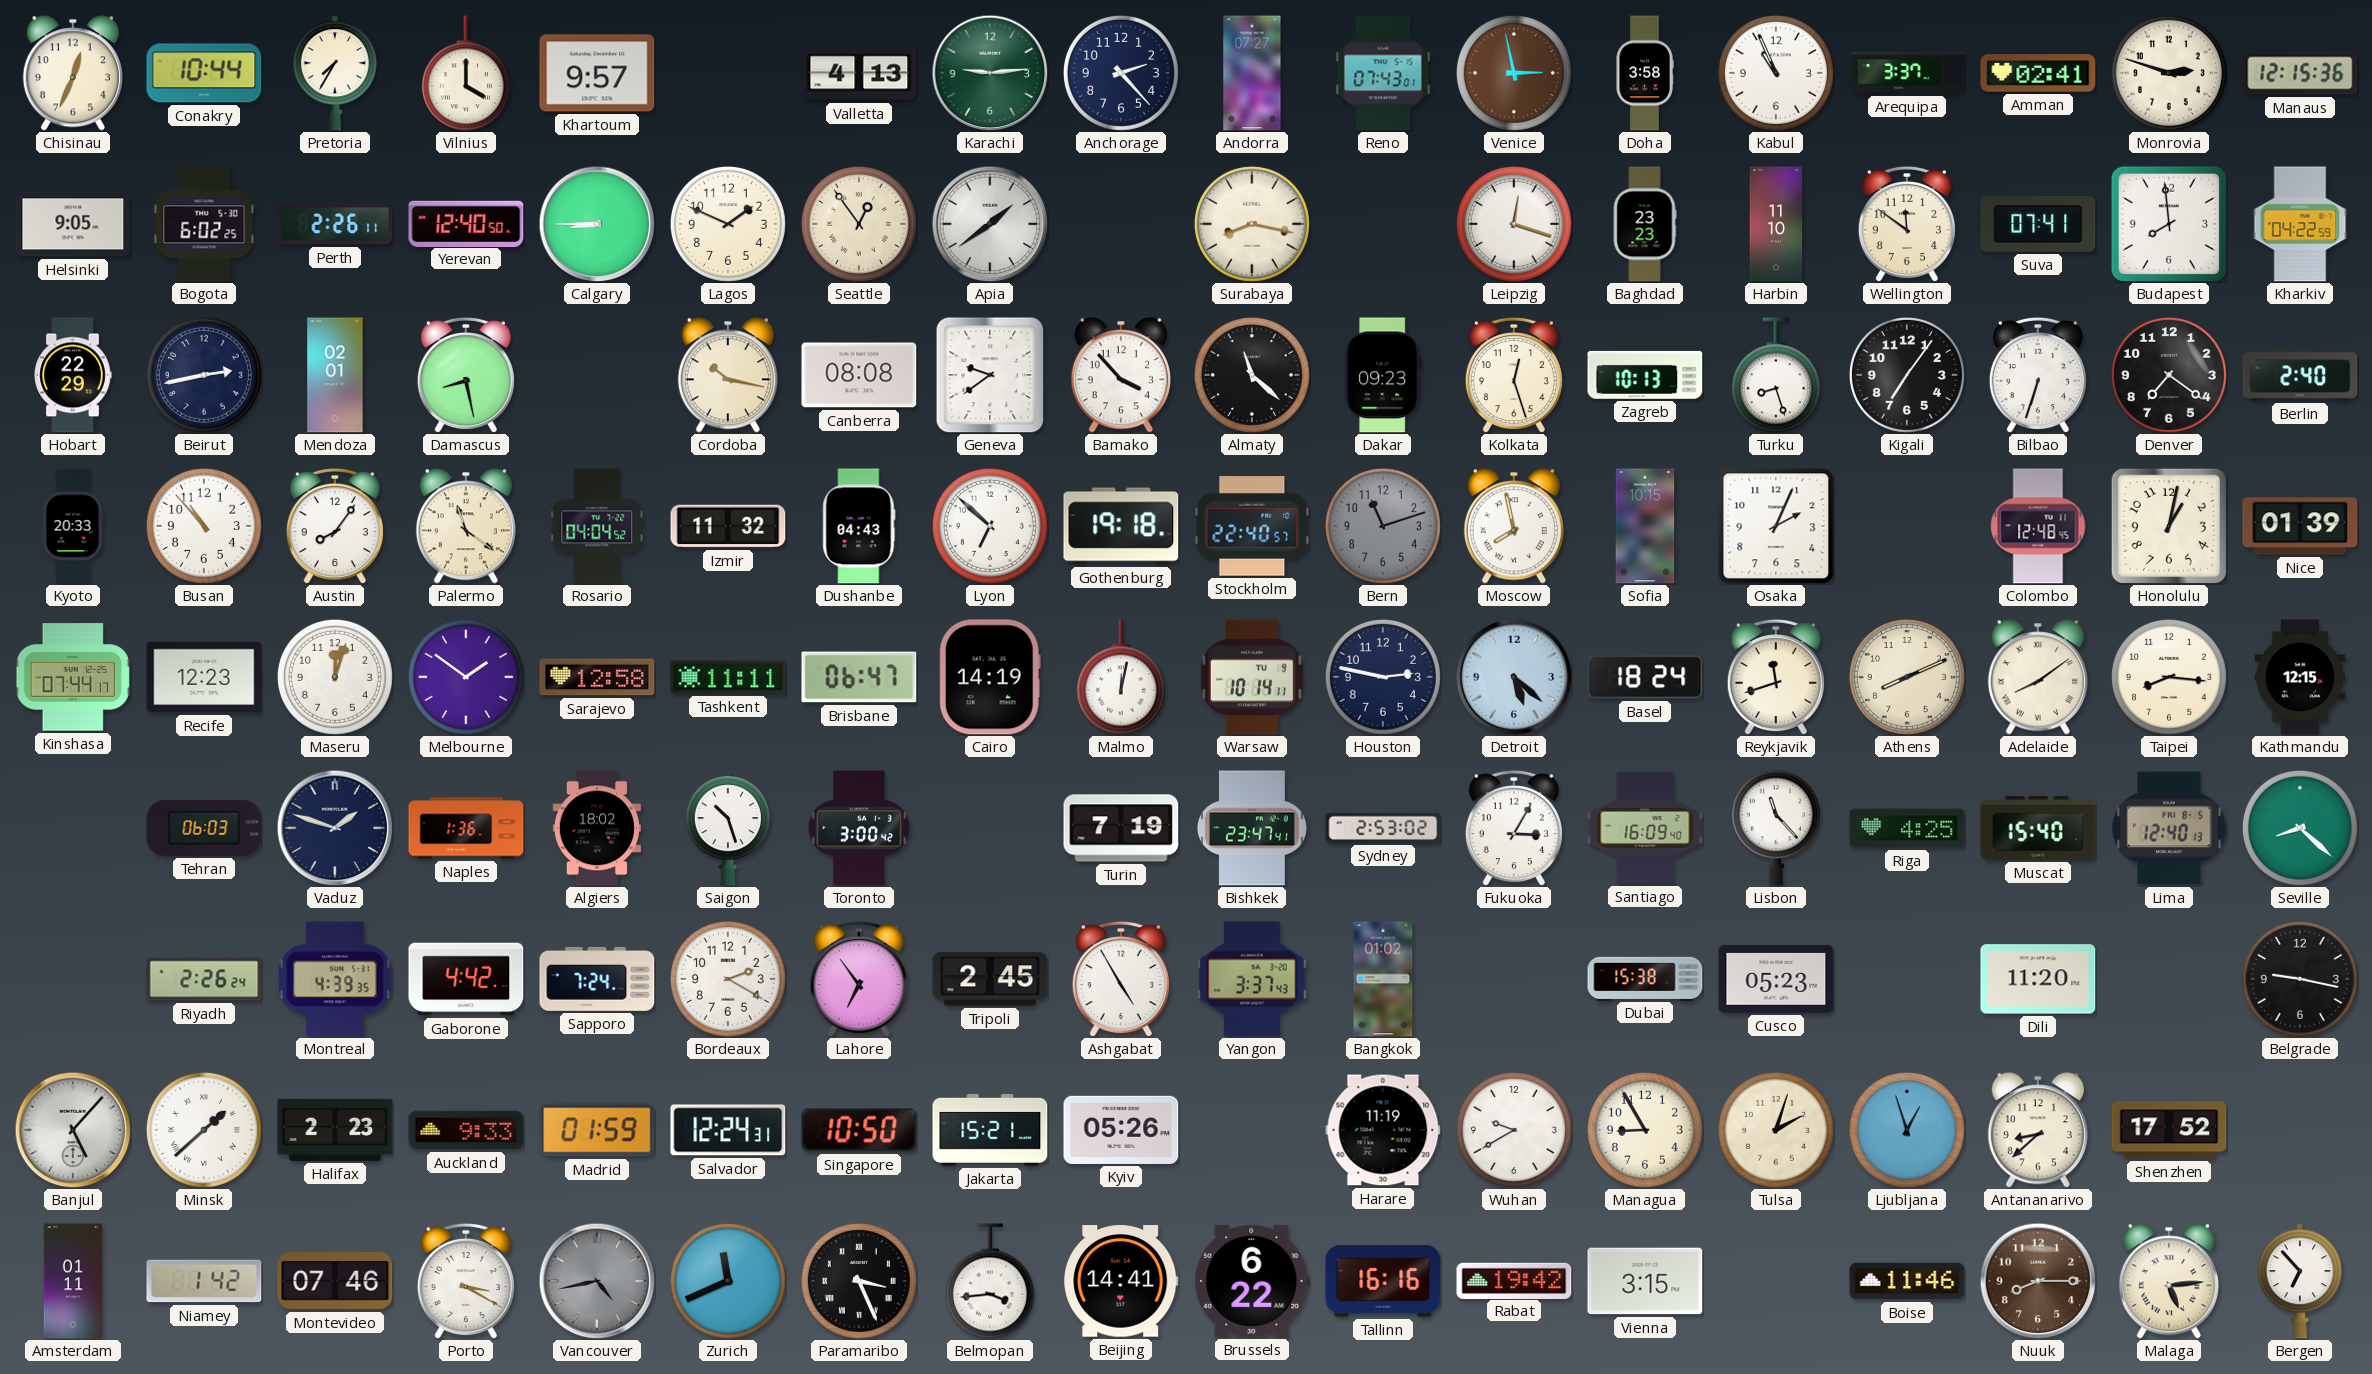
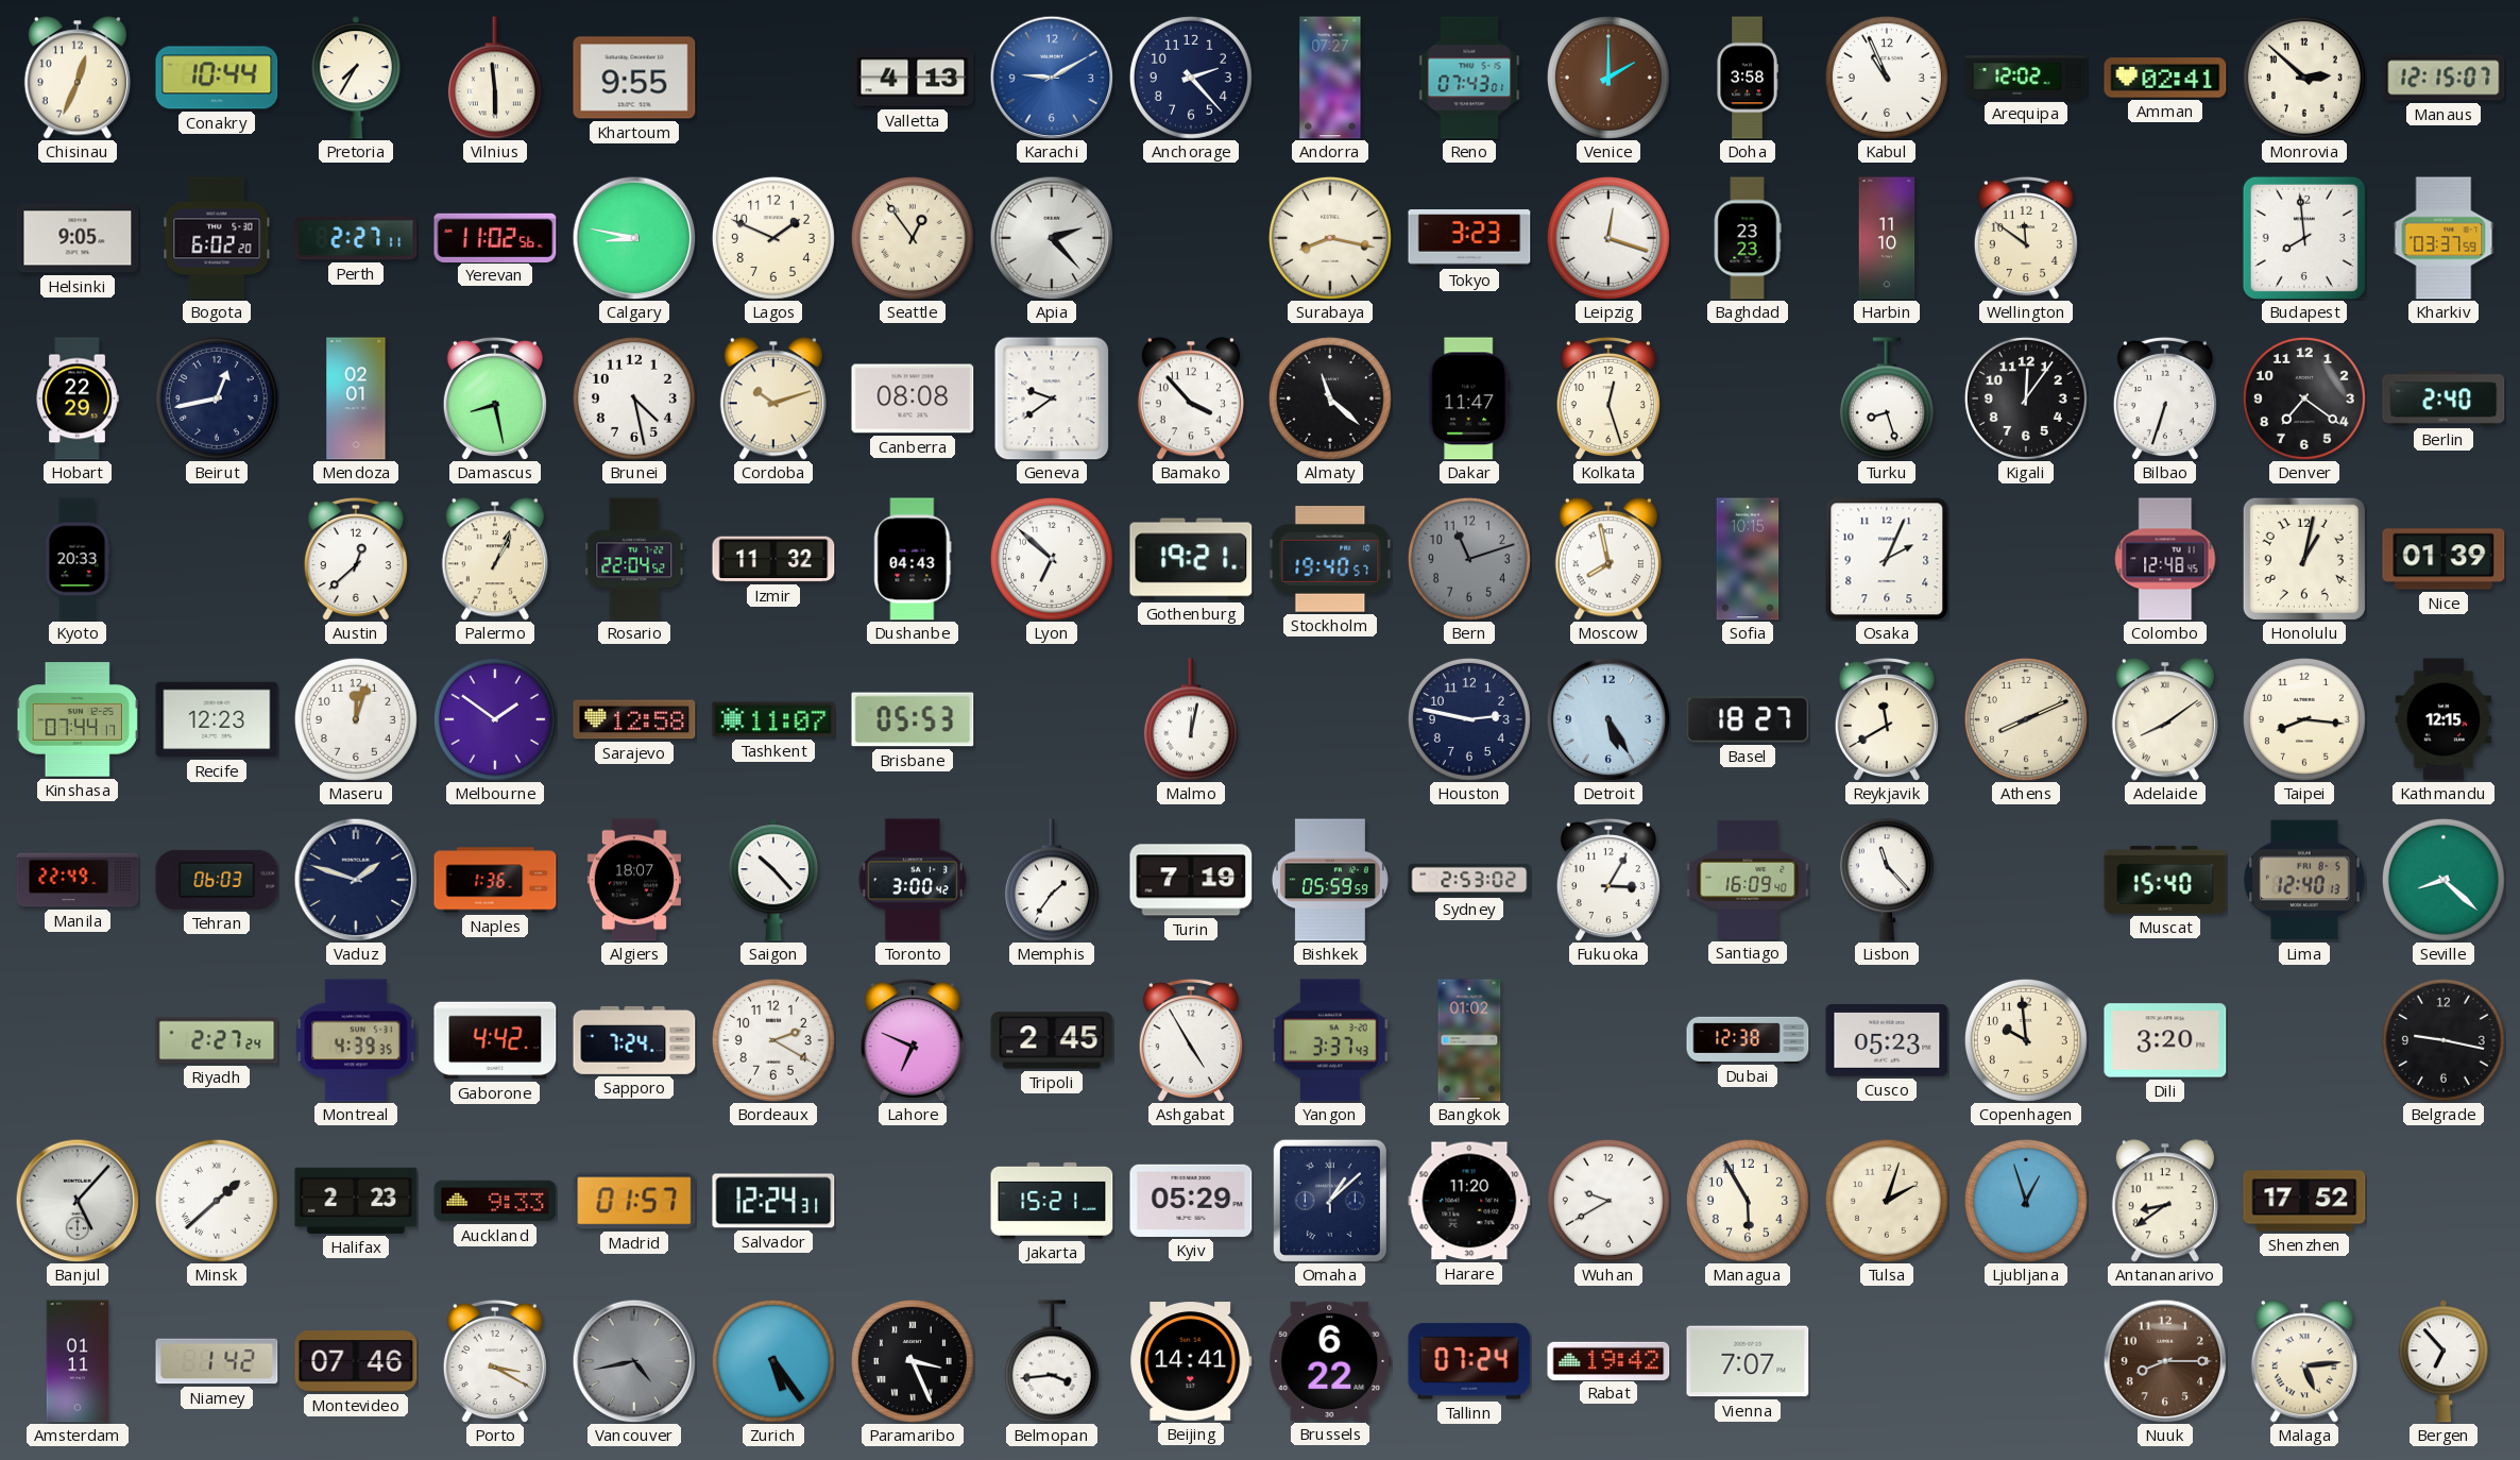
Vilnius: 4:00 -> 5:59 (495, 78)
Khartoum: 9:57 -> 9:55 (634, 78)
Karachi: 9:14 -> 9:10 (1052, 78)
Karachi dial: green -> blue (1052, 78)
Venice: 2:58 -> 2:00 (1608, 78)
Arequipa: 3:37 -> 12:02 (2026, 78)
Monrovia: 2:48 -> 2:52 (2304, 78)
Manaus: 12:15:36 -> 12:15:07 (2444, 78)
Bogota: 6:02:25 -> 6:02:20 (217, 238)
Perth: 2:26 -> 2:27 (356, 238)
Yerevan: 12:40 -> 11:02 (495, 237)
Calgary: 8:45 -> 8:47 (634, 238)
Apia: 1:39 -> 2:23 (1052, 238)
Tokyo: none -> 3:23 (1469, 238)
Suva: 07:41 -> none (2038, 224)
Kharkiv: 04:22 -> 03:37 (2444, 238)
Beirut: 2:43 -> 12:43 (217, 398)
Brunei: none -> 4:28 (634, 398)
Cordoba: 10:17 -> 10:12 (773, 398)
Dakar: 09:23 -> 11:47 (1469, 398)
Zagreb: 10:13 -> none (1645, 375)
Kigali: 7:06 -> 12:06 (2026, 398)
Busan: 10:53 -> none (204, 526)
Austin: 8:06 -> 12:38 (356, 559)
Palermo: 11:21 -> 1:04 (495, 559)
Rosario: 04:04 -> 22:04 (634, 559)
Gothenburg: 19:18 -> 19:21 (1191, 559)
Stockholm: 22:40 -> 19:40 (1330, 559)
Tashkent: 11:11 -> 11:07 (773, 719)
Brisbane: 06:47 -> 05:53 (913, 719)
Cairo: 14:19 -> none (990, 677)
Warsaw: 10:14 -> none (1252, 677)
Detroit: 5:22 -> 5:25 (1608, 719)
Basel: 18:24 -> 18:27 (1748, 719)
Reykjavik: 11:42 -> 11:40 (1887, 719)
Manila: none -> 22:49 (78, 880)
Algiers: 18:02 -> 18:07 (634, 880)
Saigon: 10:27 -> 10:23 (773, 880)
Memphis: none -> 1:36 (1052, 880)
Bishkek: 23:47 -> 05:59 (1330, 880)
Riga: 4:25 -> none (1907, 828)
Riyadh: 2:26 -> 2:27 (217, 1040)
Lahore: 6:54 -> 6:49 (913, 1040)
Dubai: 15:38 -> 12:38 (1748, 1039)
Copenhagen: none -> 9:59 (2026, 1040)
Dili: 11:20 -> 3:20 (2165, 1040)
Madrid: 01:59 -> 01:57 (634, 1201)
Singapore: 10:50 -> none (859, 1130)
Kyiv: 05:26 -> 05:29 (1191, 1201)
Omaha: none -> 1:08 (1330, 1201)
Harare: 11:19 -> 11:20 (1469, 1201)
Managua: 8:55 -> 5:55 (1748, 1201)
Antananarivo: 8:38 -> 8:39 (2165, 1201)
Zurich: 11:41 -> 5:24 (773, 1361)
Tallinn: 16:16 -> 07:24 (1469, 1361)
Vienna: 3:15 -> 7:07 (1748, 1361)
Boise: 11:46 -> none (1907, 1281)
